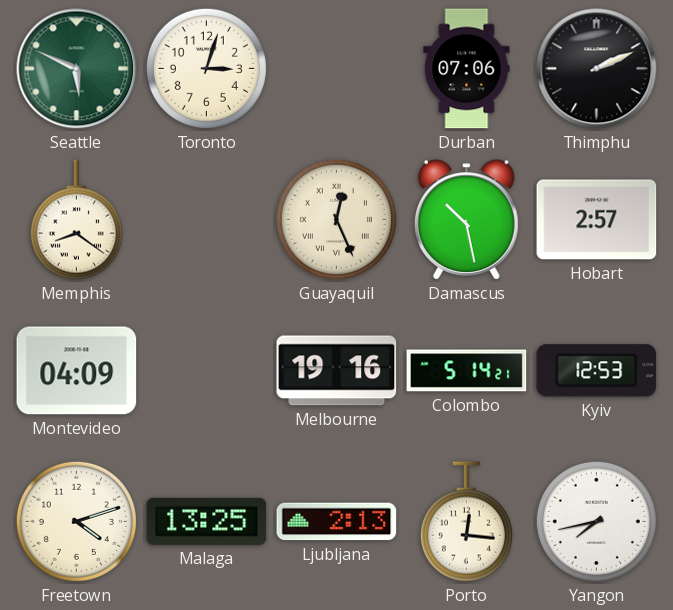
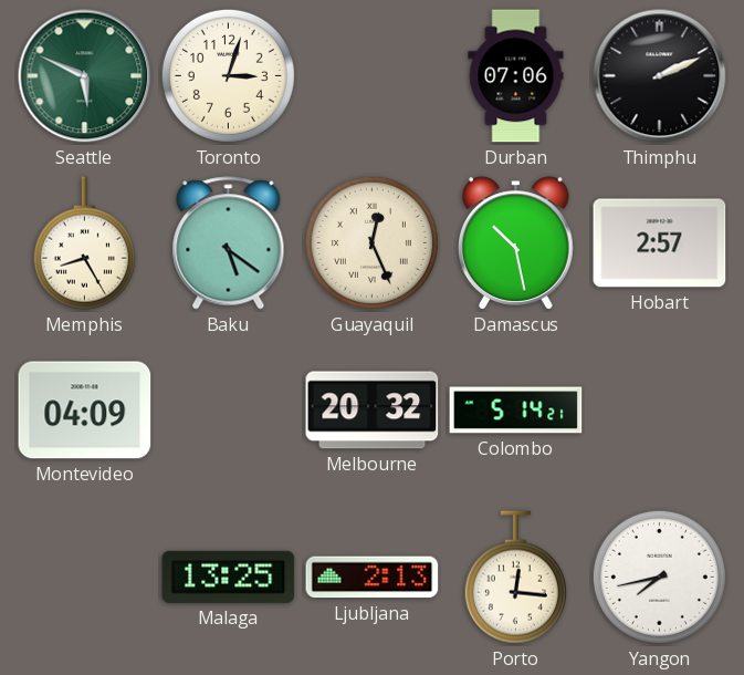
Memphis: 8:21 -> 8:25 (84, 243)
Baku: none -> 5:21 (229, 243)
Melbourne: 19:16 -> 20:32 (373, 411)
Kyiv: 12:53 -> none (597, 371)
Freetown: 4:12 -> none (76, 521)
